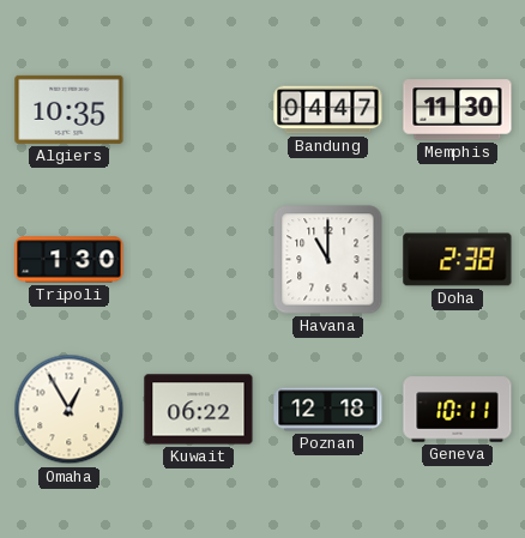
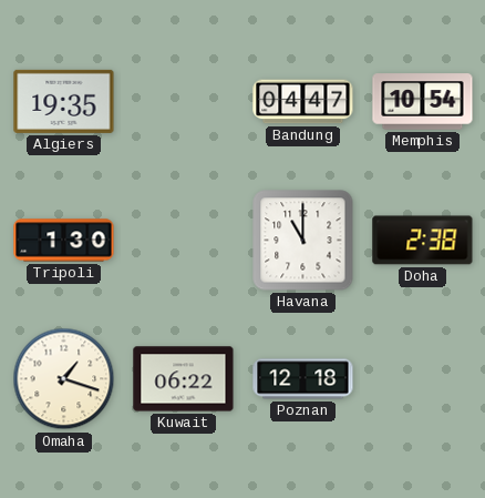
Algiers: 10:35 -> 19:35 (64, 101)
Memphis: 11:30 -> 10:54 (423, 102)
Omaha: 12:55 -> 1:18 (64, 379)
Geneva: 10:11 -> none (458, 410)
